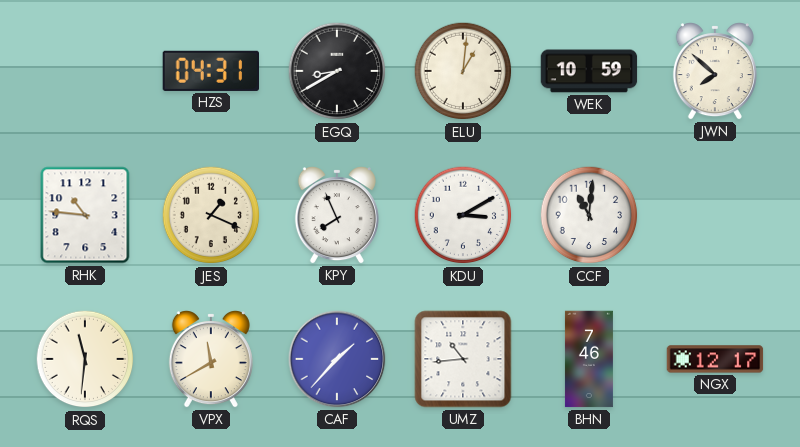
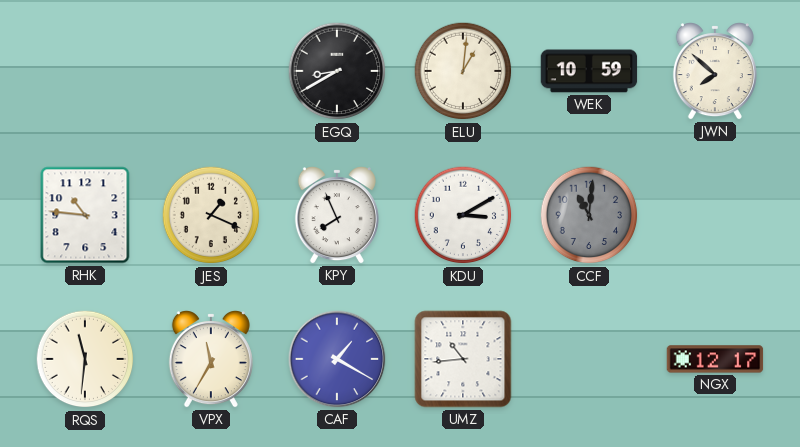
HZS: 04:31 -> none (210, 71)
CCF dial: white -> grey (589, 215)
VPX: 11:40 -> 11:35 (211, 359)
CAF: 1:37 -> 1:20 (337, 359)
BHN: 7:46 -> none (589, 359)
